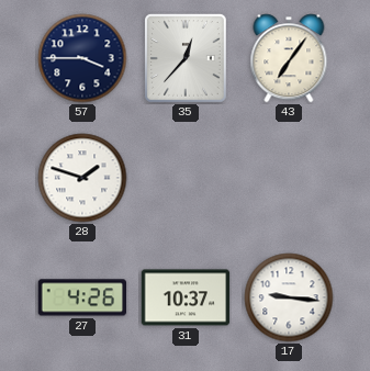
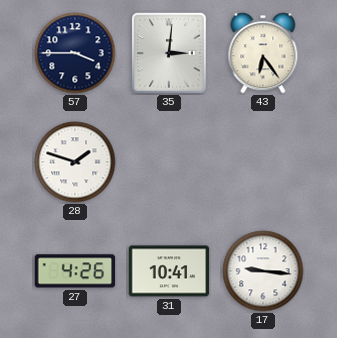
35: 12:37 -> 3:01 (170, 54)
43: 7:06 -> 6:24 (263, 53)
31: 10:37 -> 10:41 (169, 271)
